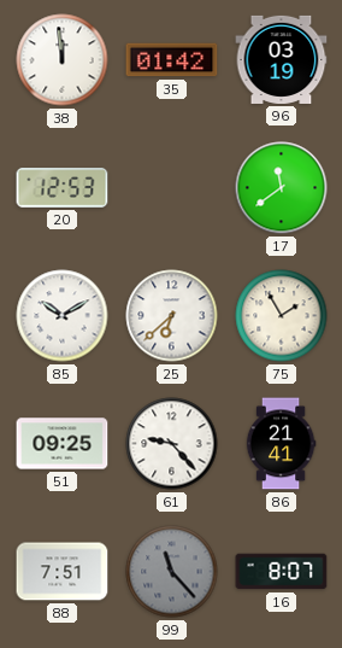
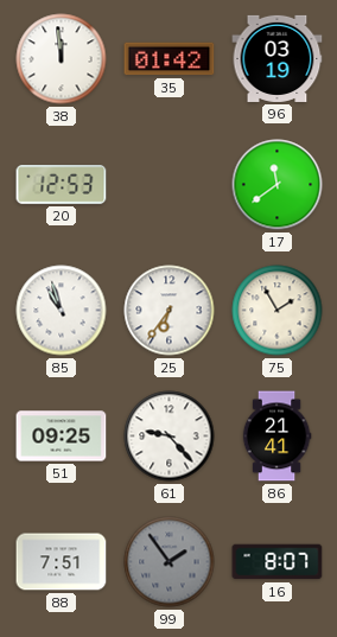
85: 10:10 -> 10:57 (62, 311)
25: 6:38 -> 6:36 (170, 311)
99: 11:23 -> 1:54 (170, 562)
